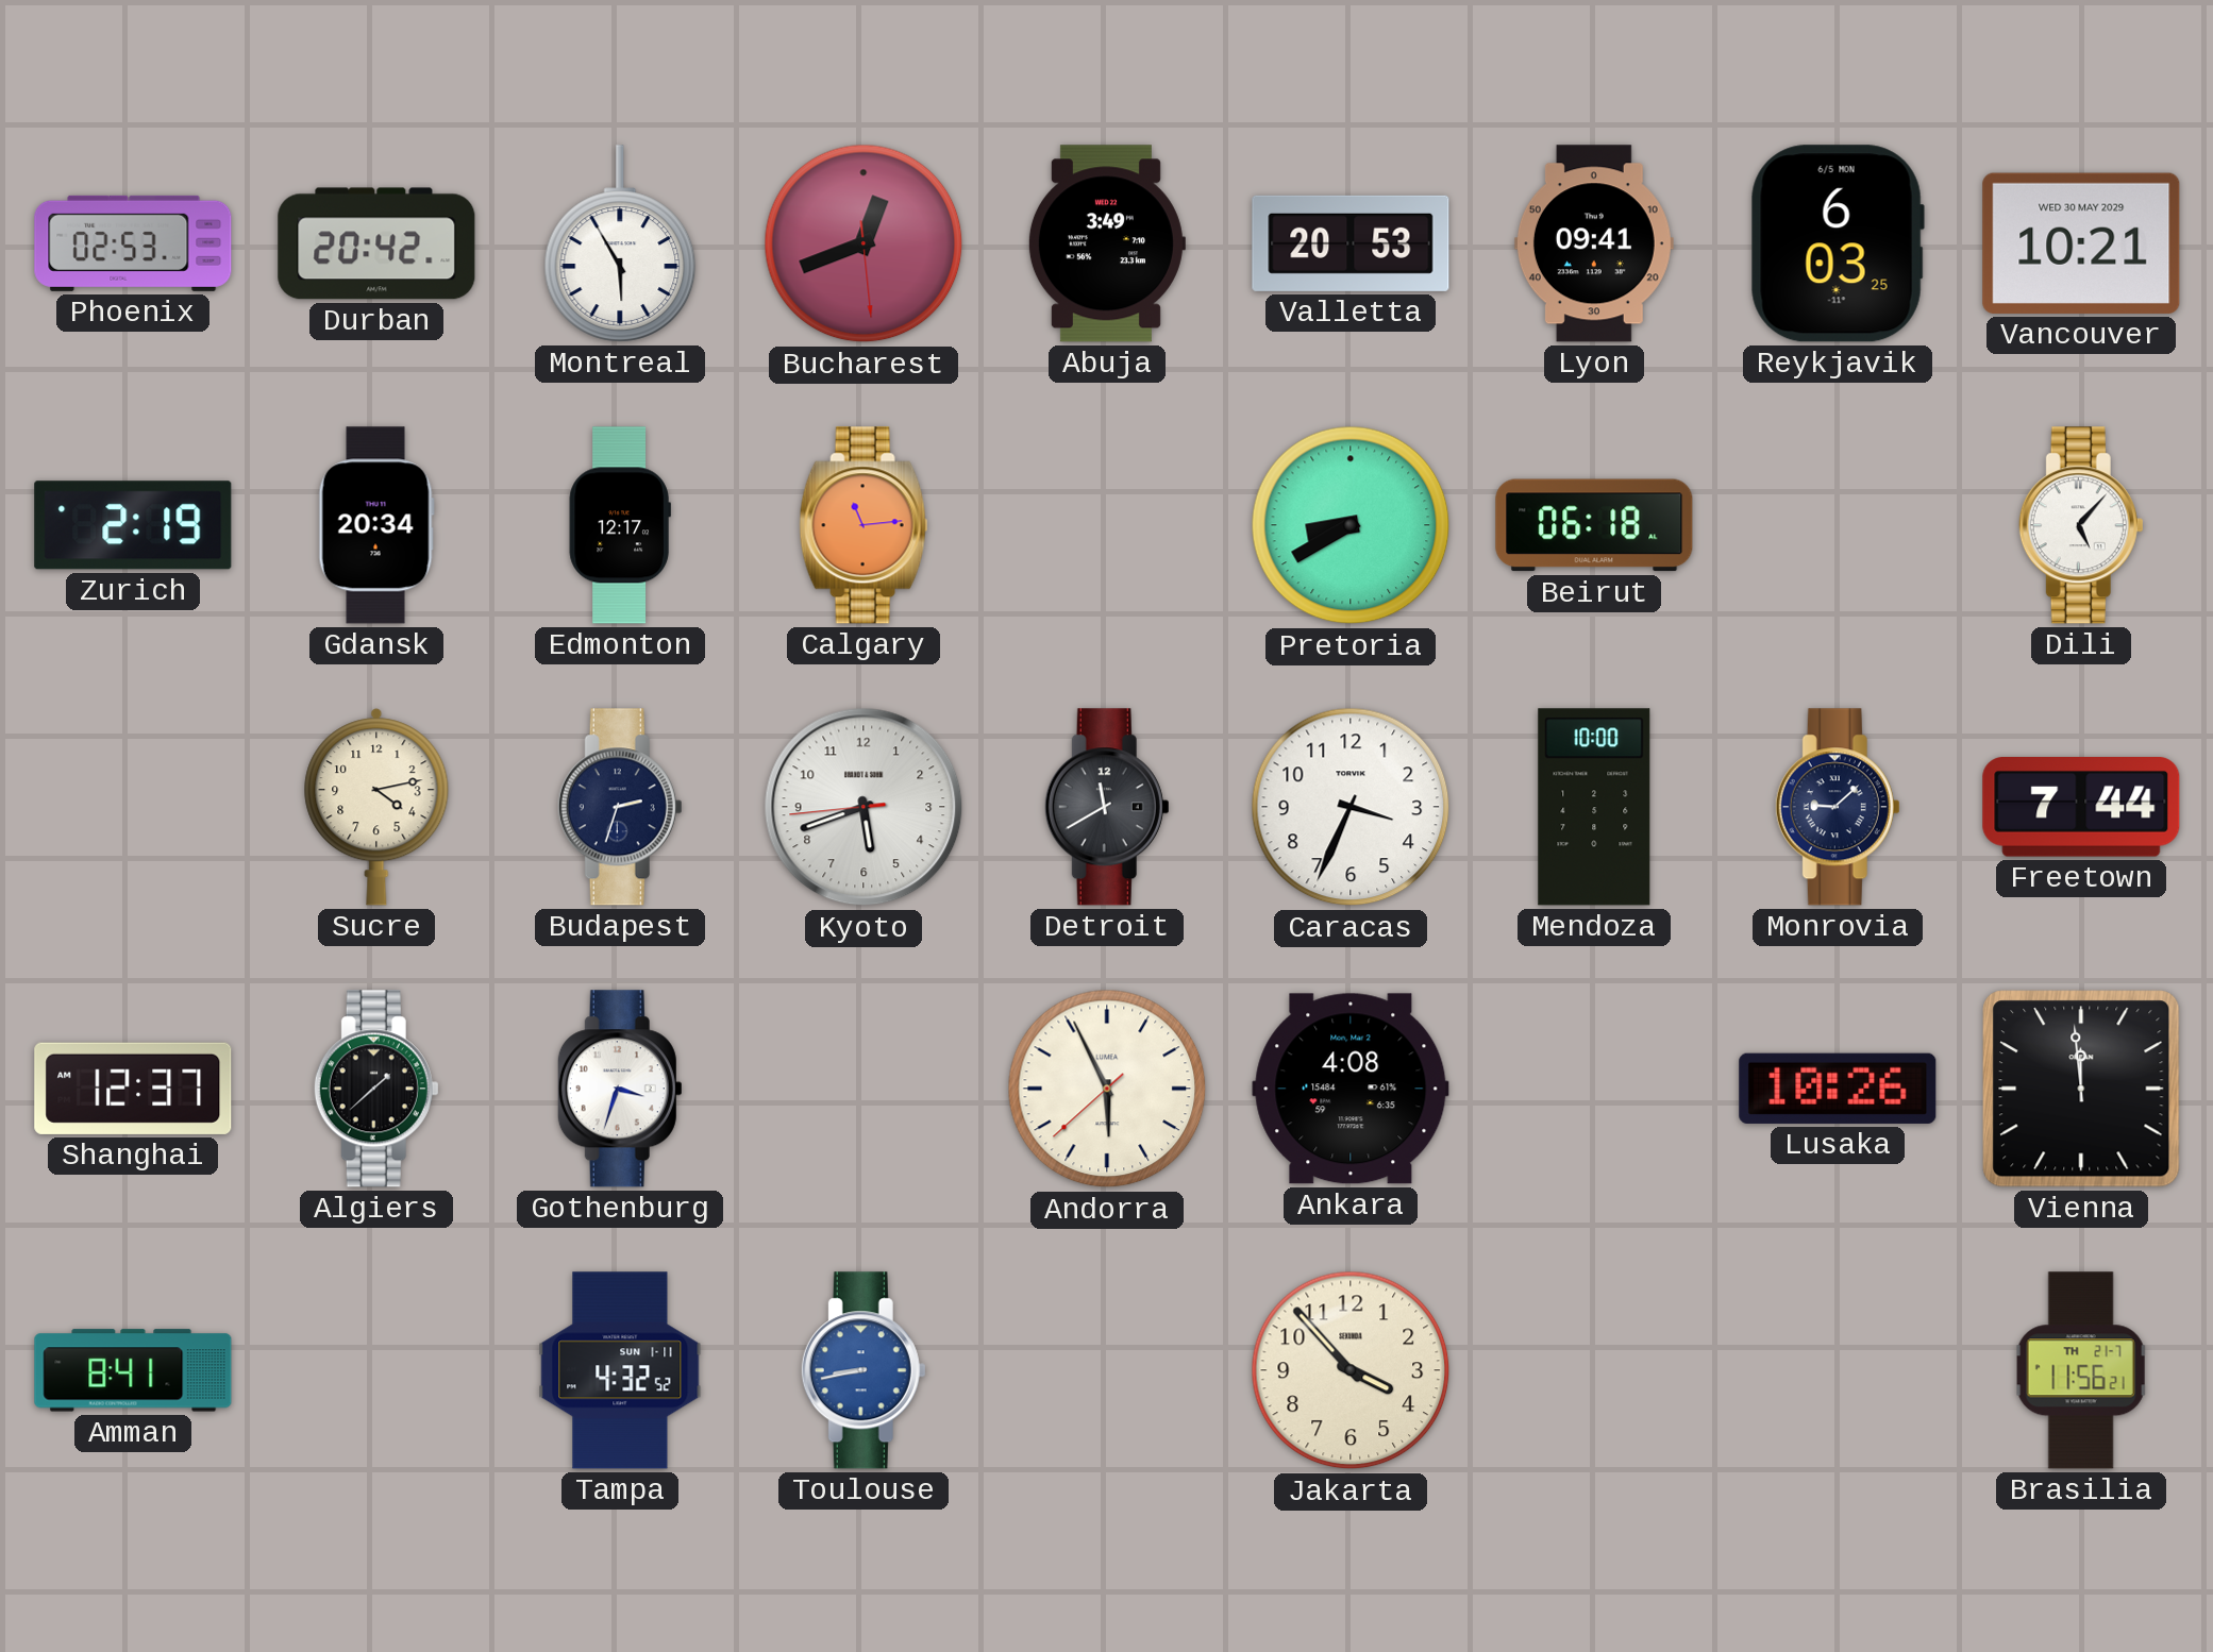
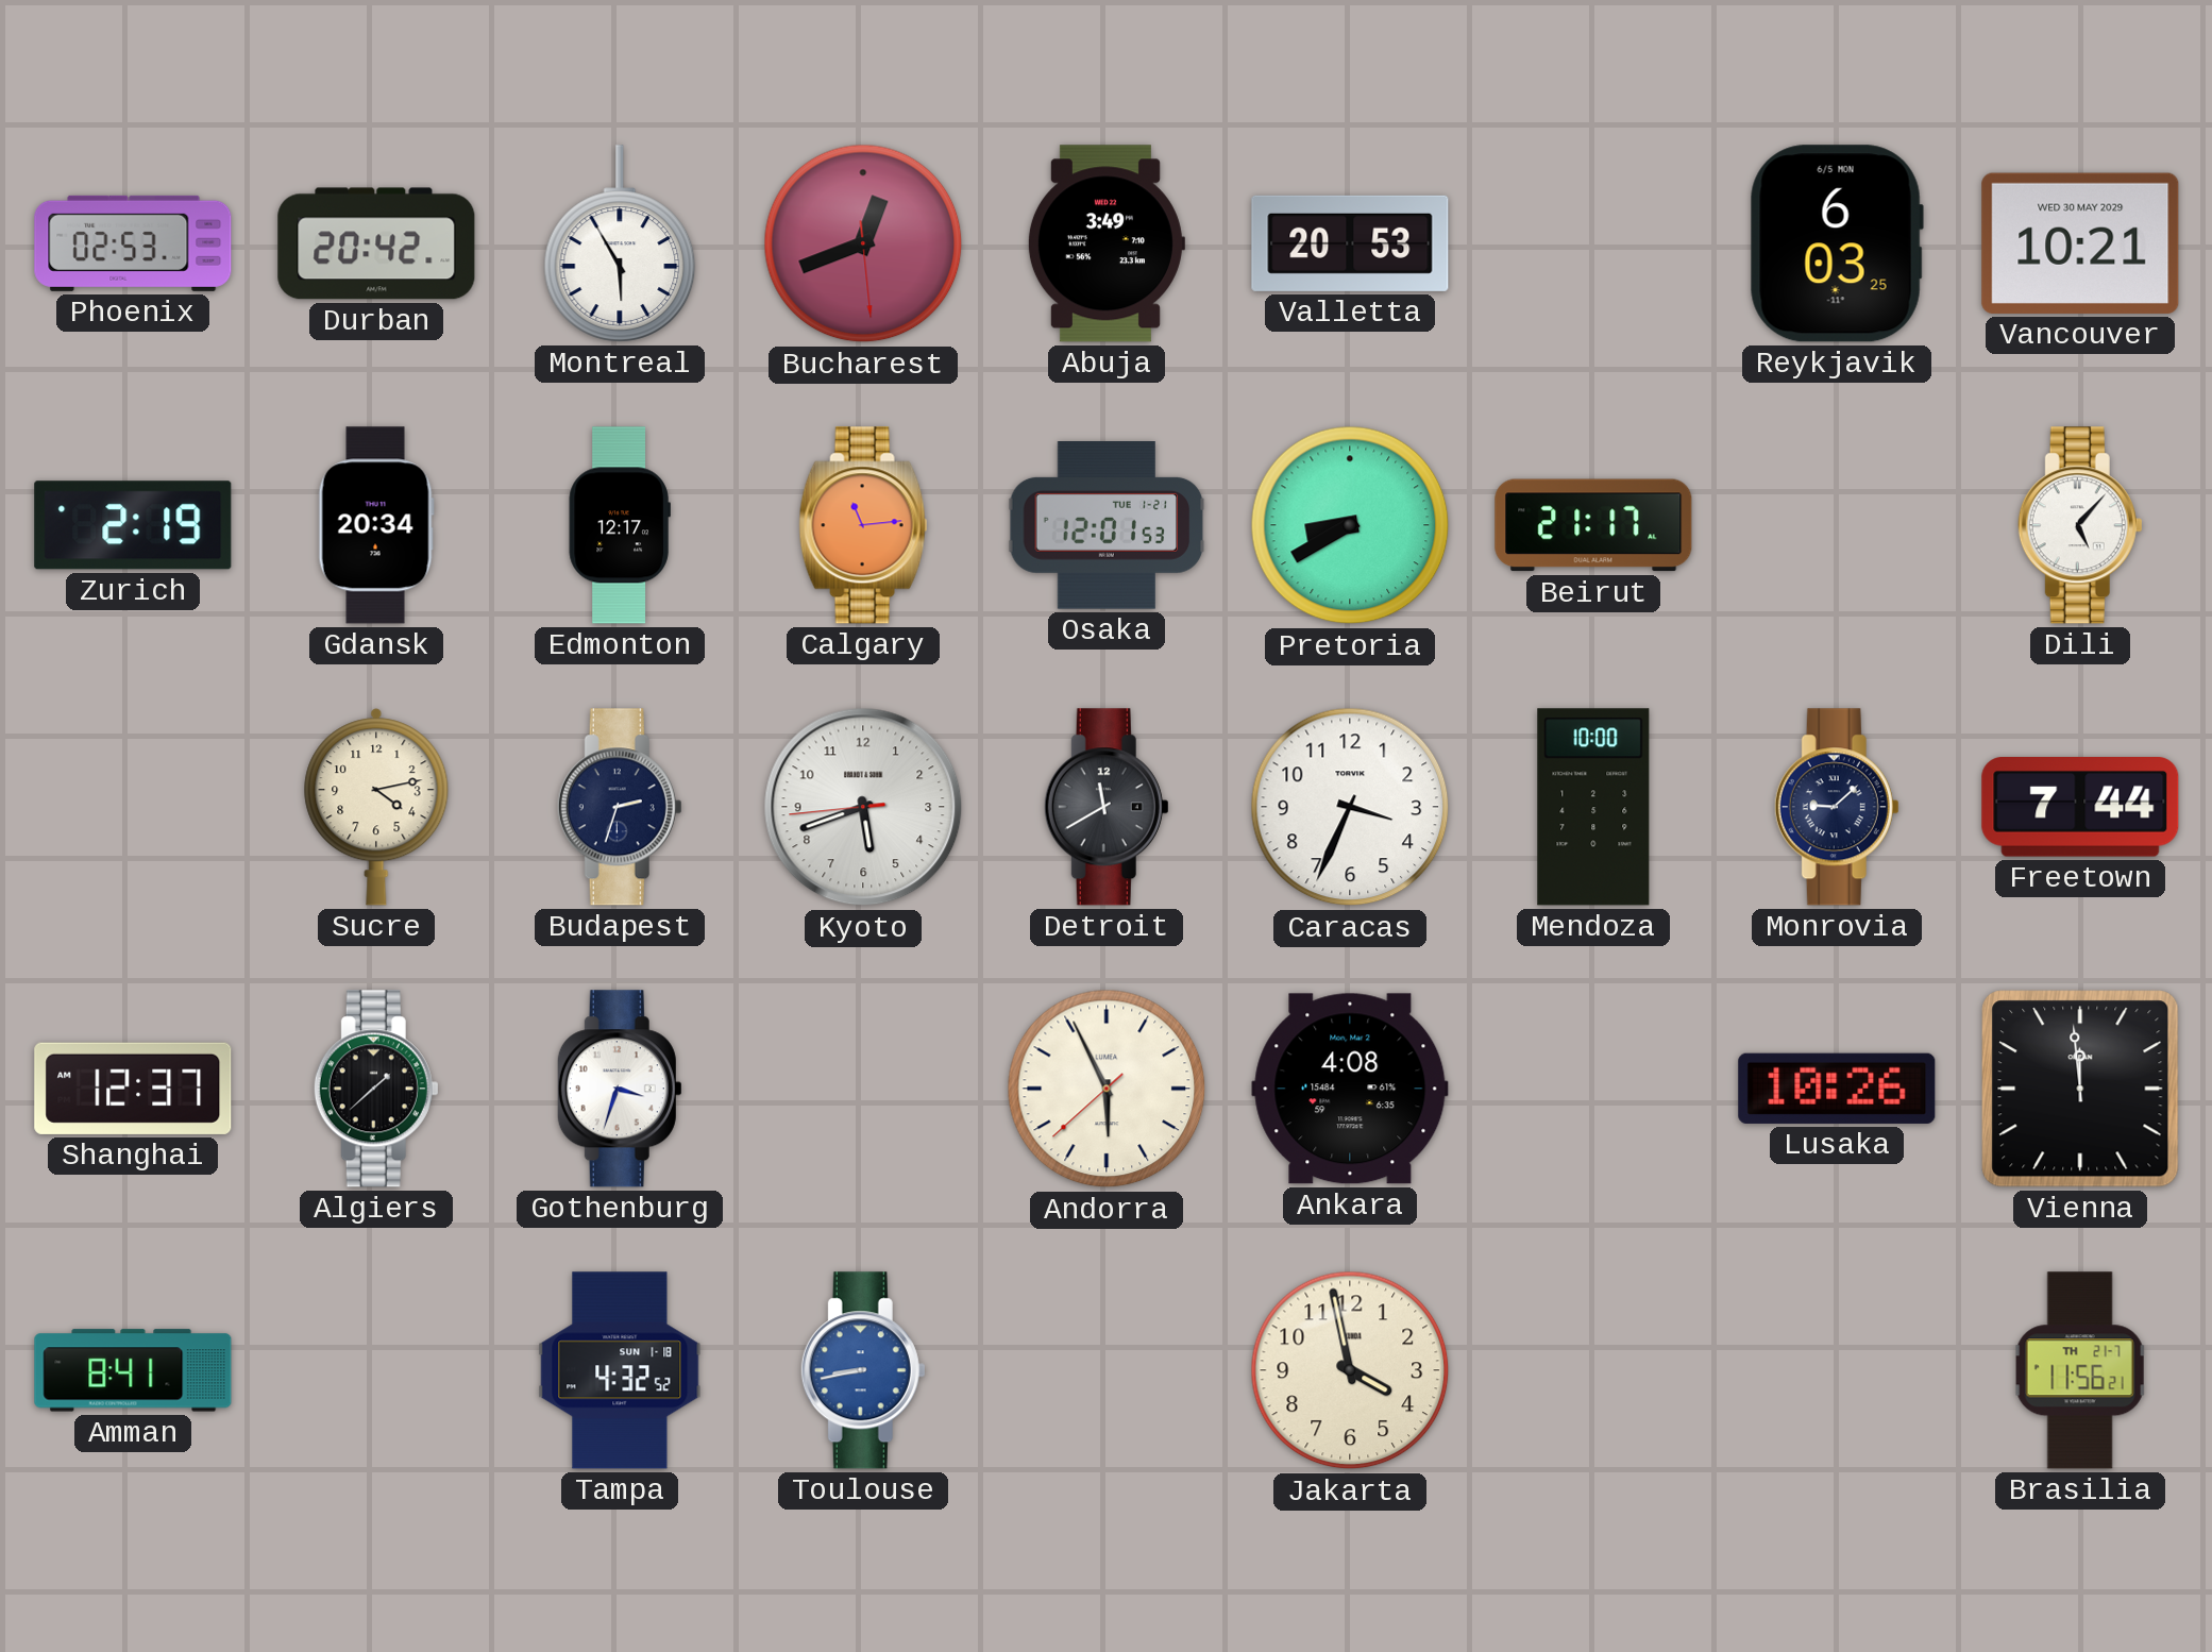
Lyon: 09:41 -> none (1594, 243)
Osaka: none -> 12:01 (1107, 526)
Beirut: 06:18 -> 21:17 (1593, 525)
Tampa date: SUN 1-11 -> SUN 1-18 (620, 1370)
Jakarta: 3:53 -> 3:58 (1350, 1370)
